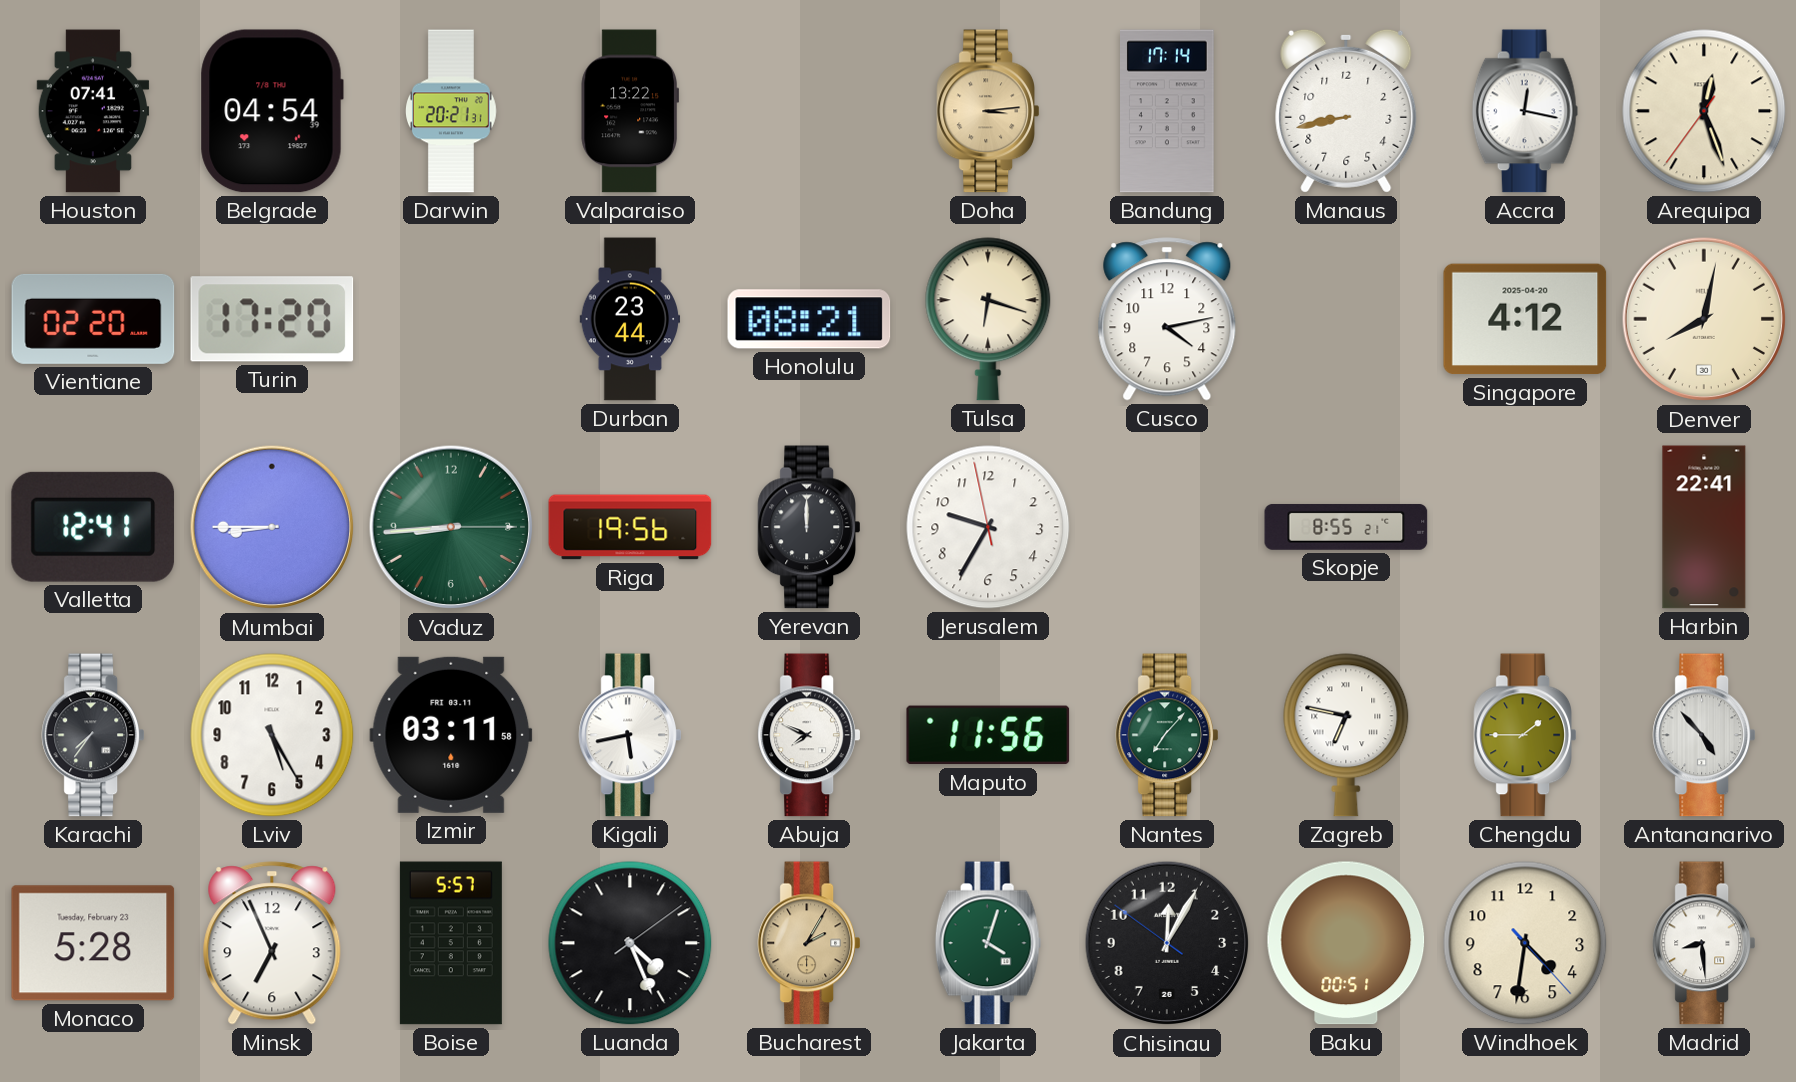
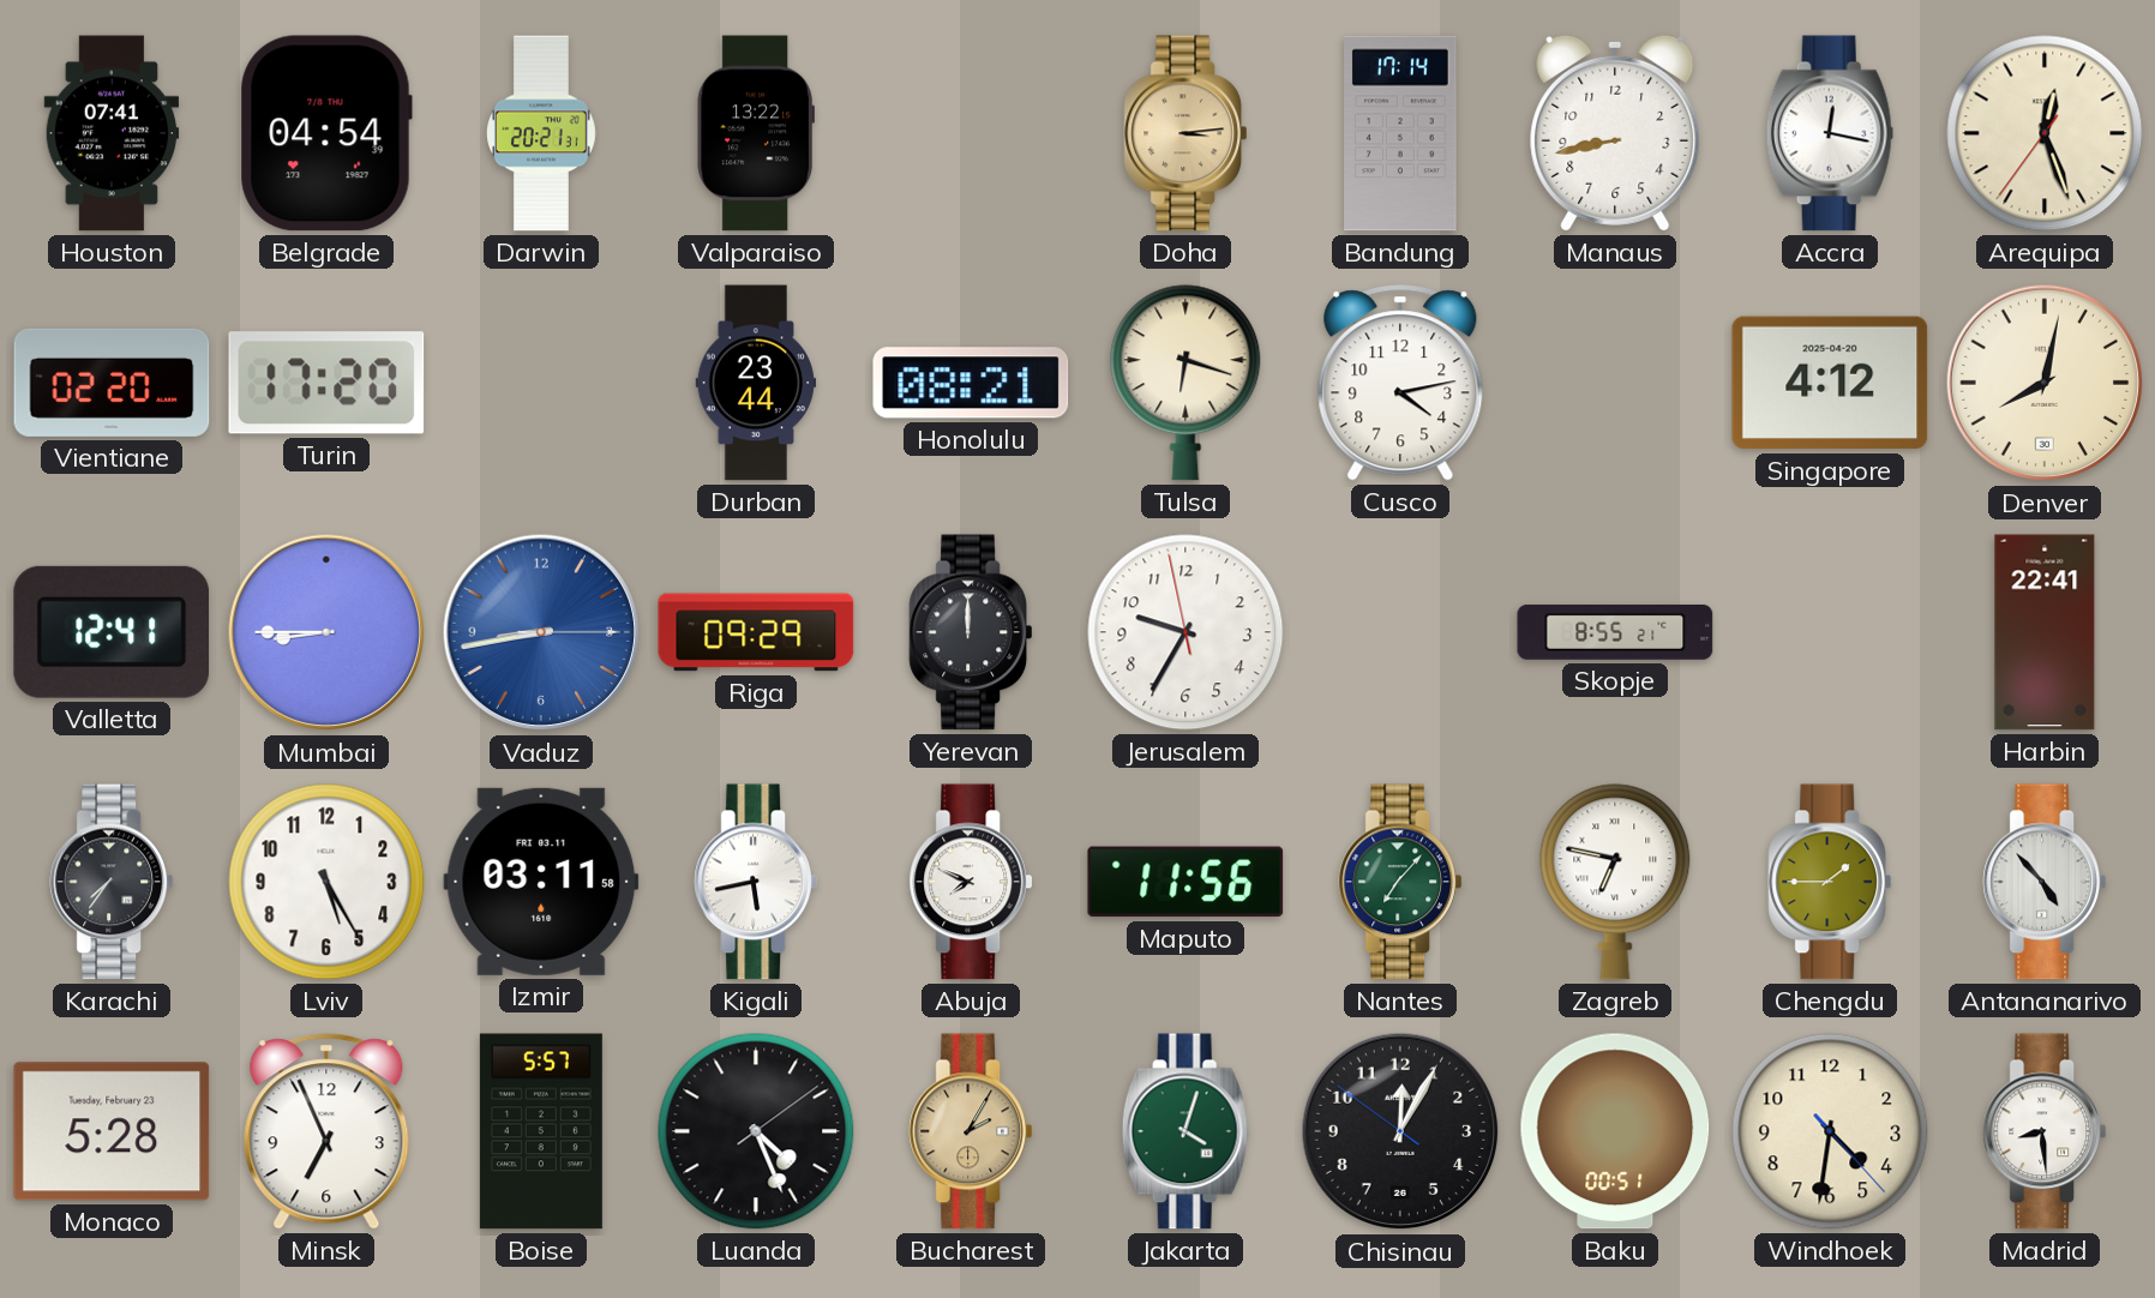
Vaduz: 8:44 -> 8:43 (541, 632)
Vaduz dial: green -> blue (541, 632)
Riga: 19:56 -> 09:29 (756, 632)
